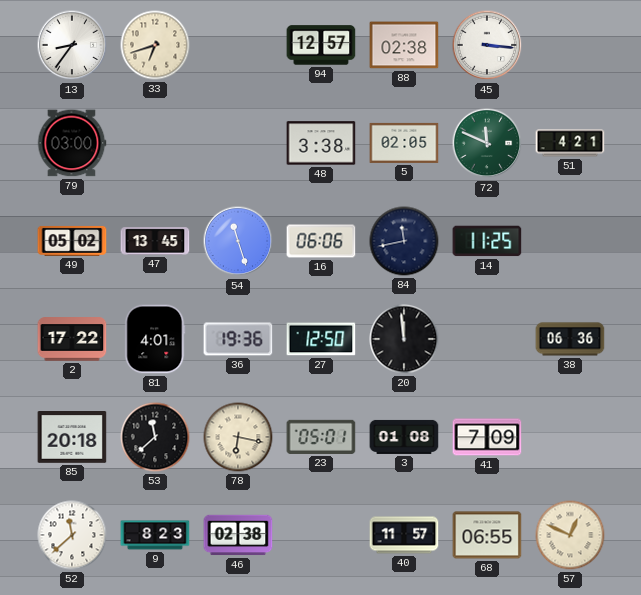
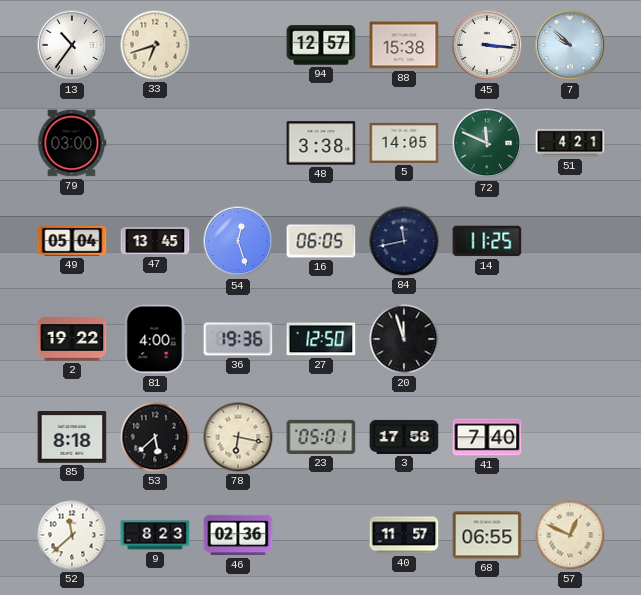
13: 8:36 -> 10:36 (72, 45)
88: 02:38 -> 15:38 (404, 45)
7: none -> 9:52 (570, 45)
5: 02:05 -> 14:05 (404, 143)
49: 05:02 -> 05:04 (72, 241)
54: 11:27 -> 12:27 (238, 241)
16: 06:06 -> 06:05 (321, 241)
2: 17:22 -> 19:22 (72, 339)
81: 4:01 -> 4:00 (155, 339)
20: 11:59 -> 11:57 (404, 339)
38: 06:36 -> none (570, 339)
85: 20:18 -> 8:18 (72, 438)
53: 11:38 -> 5:38 (155, 437)
3: 01:08 -> 17:58 (404, 437)
41: 7:09 -> 7:40 (487, 437)
46: 02:38 -> 02:36 (238, 535)
